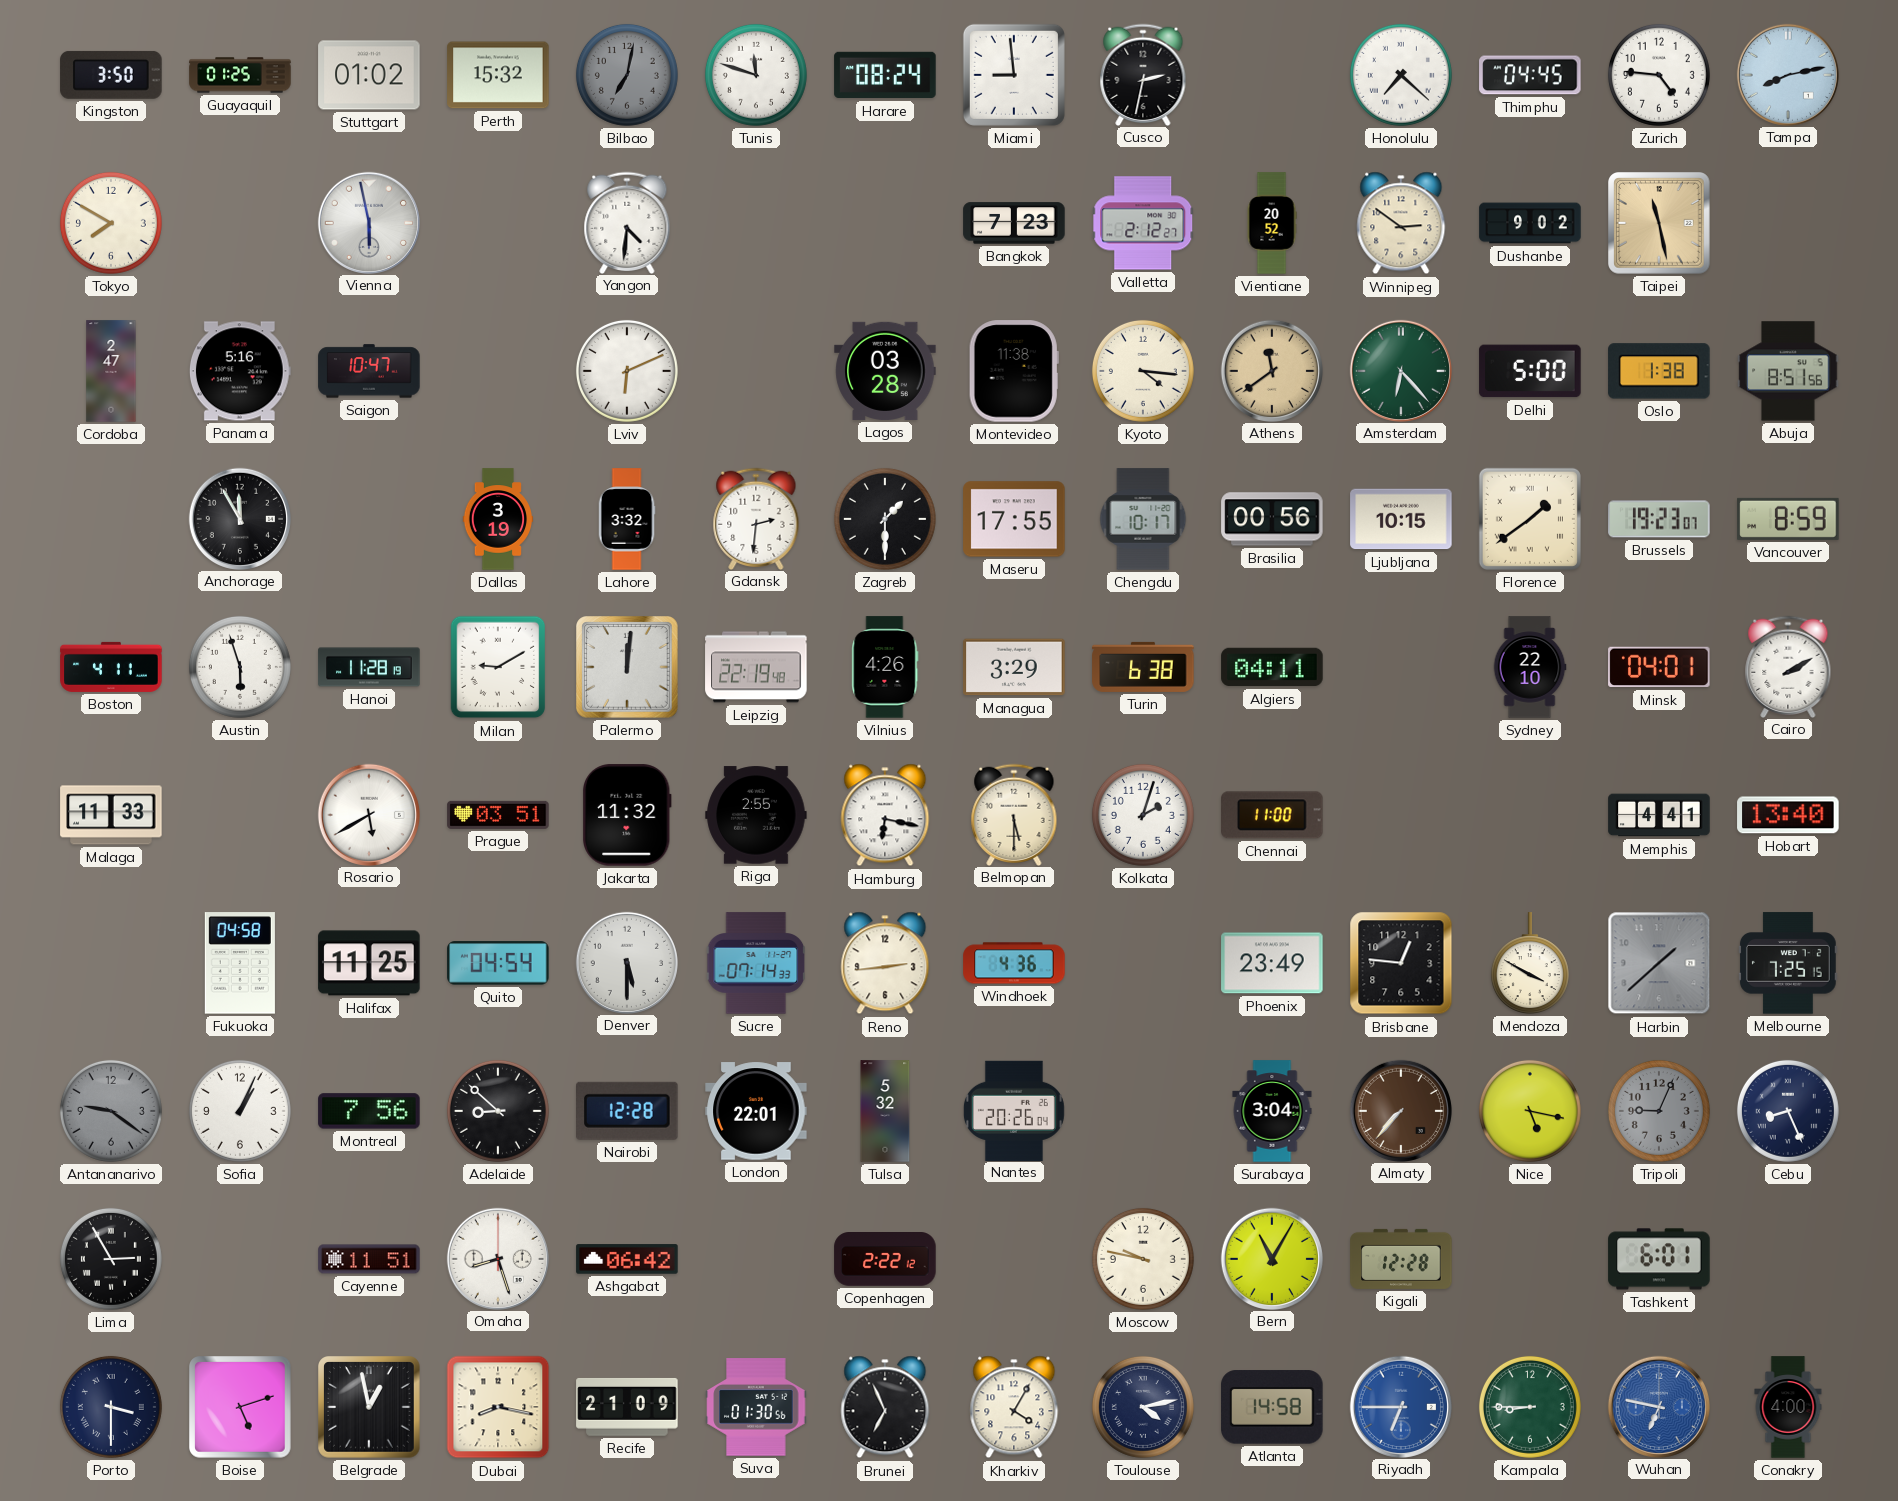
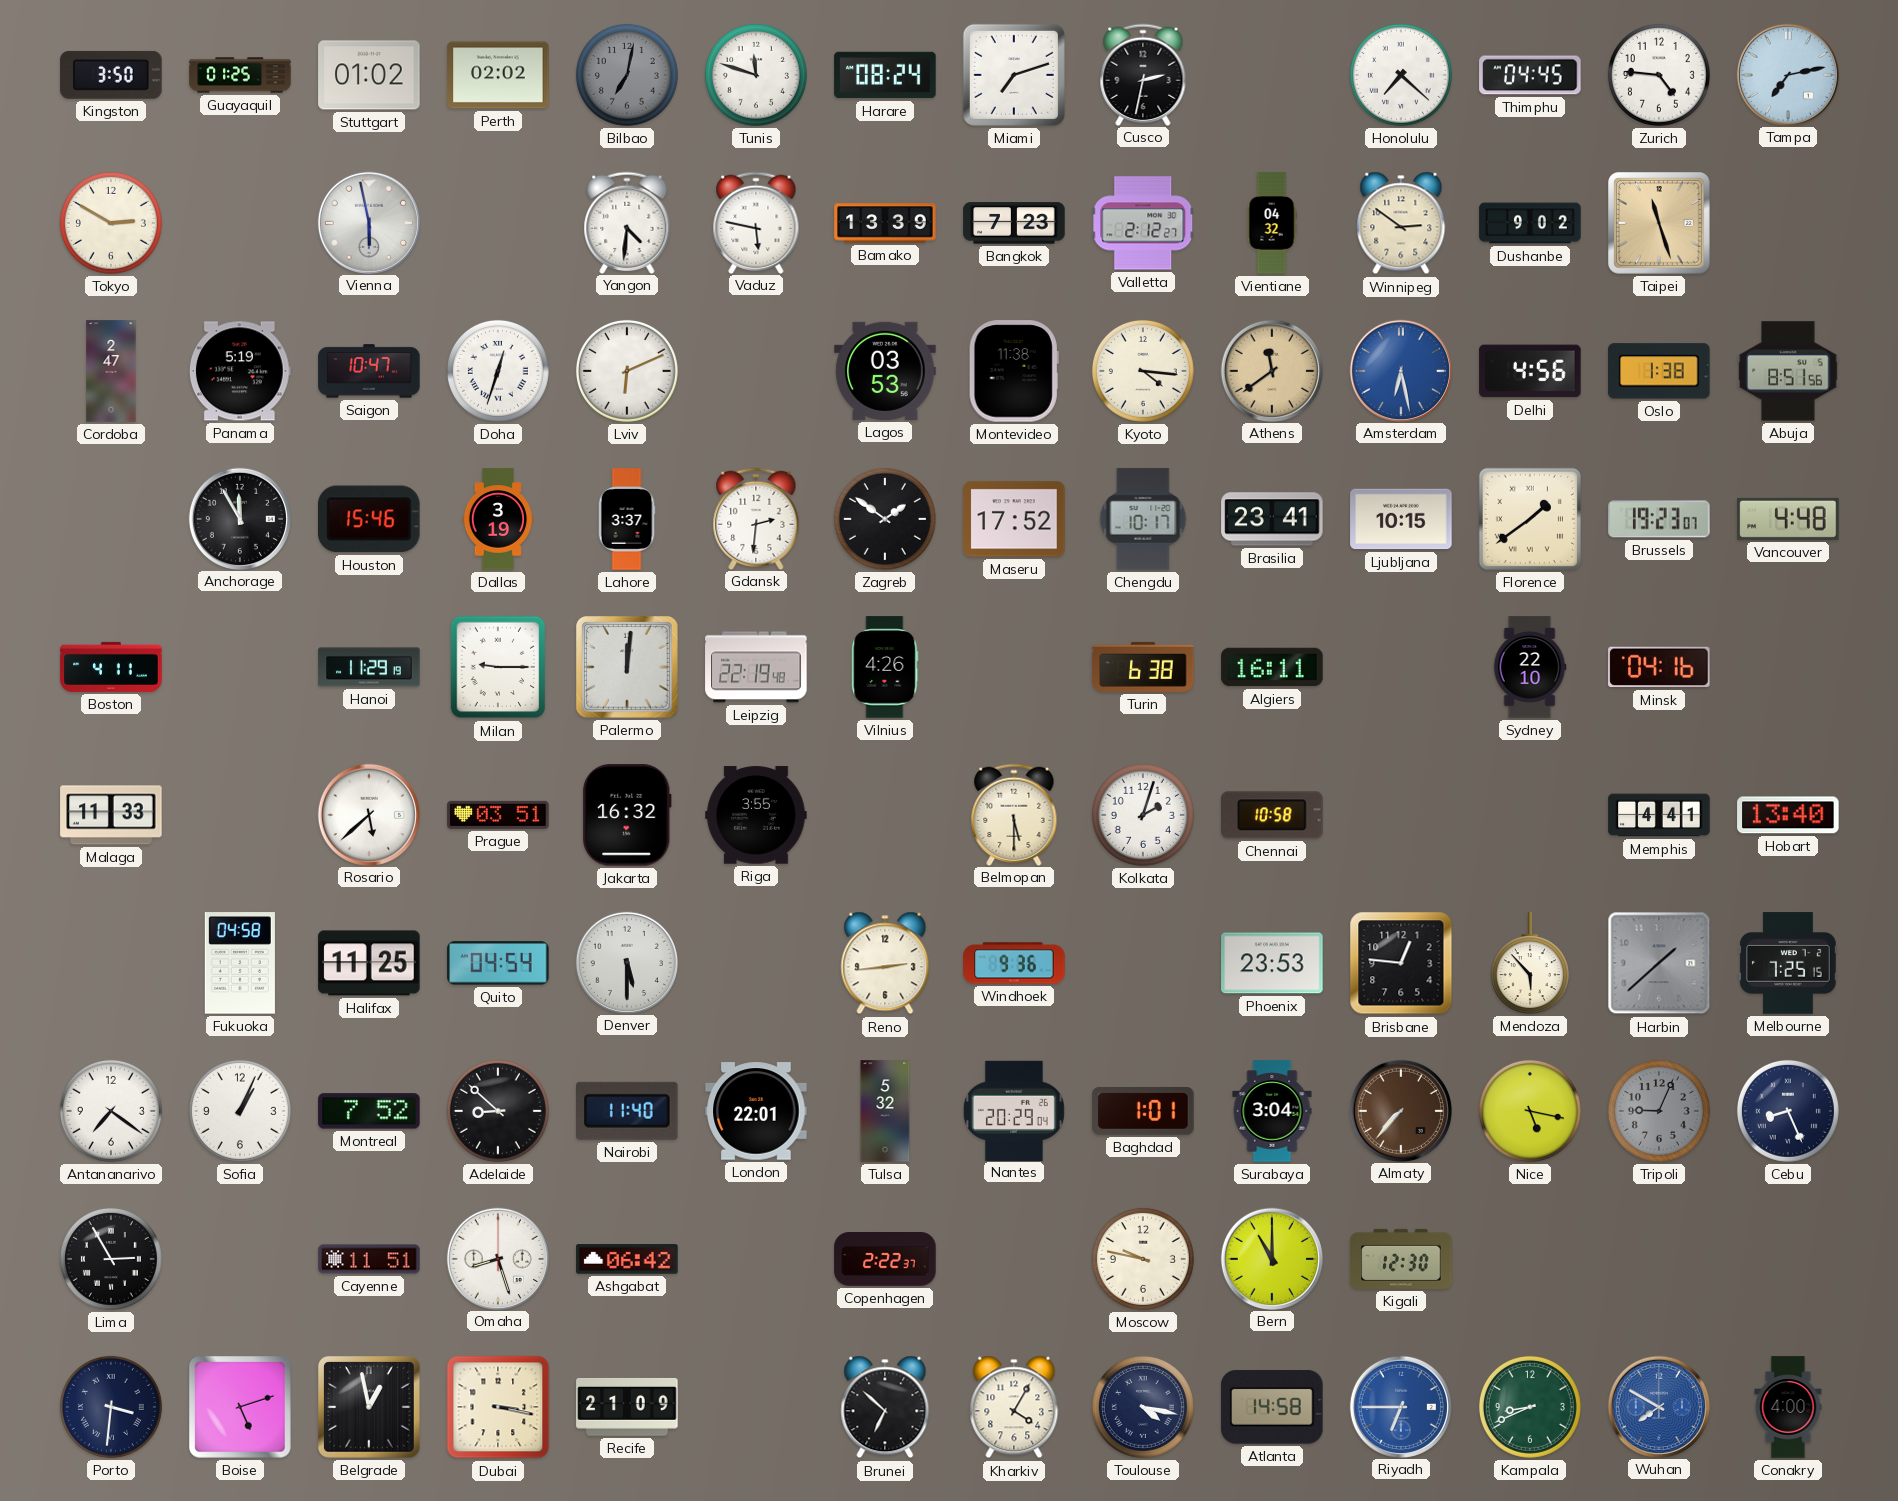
Perth: 15:32 -> 02:02 (498, 75)
Miami: 8:59 -> 7:12 (1014, 75)
Tampa: 8:13 -> 7:13 (1788, 74)
Tokyo: 7:50 -> 2:50 (111, 223)
Vaduz: none -> 5:47 (756, 222)
Bamako: none -> 13:39 (885, 223)
Vientiane: 20:52 -> 04:32 (1272, 223)
Taipei: 11:28 -> 11:27 (1660, 224)
Panama: 5:16 -> 5:19 (240, 371)
Doha: none -> 12:33 (498, 371)
Lagos: 03:28 -> 03:53 (885, 371)
Amsterdam: 6:23 -> 6:28 (1401, 370)
Amsterdam dial: green -> blue (1401, 370)
Delhi: 5:00 -> 4:56 (1530, 371)
Houston: none -> 15:46 (370, 519)
Lahore: 3:32 -> 3:37 (627, 519)
Zagreb: 1:30 -> 1:51 (885, 519)
Maseru: 17:55 -> 17:52 (1014, 519)
Brasilia: 00:56 -> 23:41 (1272, 519)
Vancouver: 8:59 -> 4:48 (1788, 519)
Austin: 5:57 -> none (240, 667)
Hanoi: 11:28 -> 11:29 (369, 667)
Milan: 9:10 -> 9:15 (498, 667)
Managua: 3:29 -> none (1014, 667)
Algiers: 04:11 -> 16:11 (1272, 667)
Minsk: 04:01 -> 04:16 (1659, 667)
Cairo: 2:10 -> none (1788, 666)
Rosario: 5:40 -> 5:38 (369, 814)
Jakarta: 11:32 -> 16:32 (628, 815)
Riga: 2:55 -> 3:55 (756, 815)
Hamburg: 6:17 -> none (885, 815)
Chennai: 11:00 -> 10:58 (1272, 815)
Sucre: 07:14 -> none (756, 963)
Windhoek: 4:36 -> 9:36 (1014, 963)
Phoenix: 23:49 -> 23:53 (1272, 963)
Mendoza: 3:50 -> 5:53 (1530, 963)
Antananarivo: 9:21 -> 7:21 (111, 1111)
Antananarivo dial: grey -> white (111, 1111)
Montreal: 7:56 -> 7:52 (369, 1111)
Nairobi: 12:28 -> 11:40 (628, 1111)
Nantes: 20:26 -> 20:29 (1014, 1110)
Baghdad: none -> 1:01 (1143, 1112)
Copenhagen: 2:22:12 -> 2:22:37 (885, 1260)
Bern: 11:05 -> 11:00 (1272, 1258)
Kigali: 12:28 -> 12:30 (1401, 1259)
Tashkent: 6:01 -> none (1659, 1259)
Porto: 3:30 -> 3:31 (111, 1407)
Dubai: 8:17 -> 3:17 (498, 1407)
Suva: 01:30 -> none (756, 1407)
Brunei: 6:56 -> 6:52 (885, 1407)
Toulouse: 4:13 -> 4:17 (1143, 1407)
Kampala: 8:45 -> 8:41 (1530, 1407)
Wuhan: 6:47 -> 7:50 (1659, 1406)
